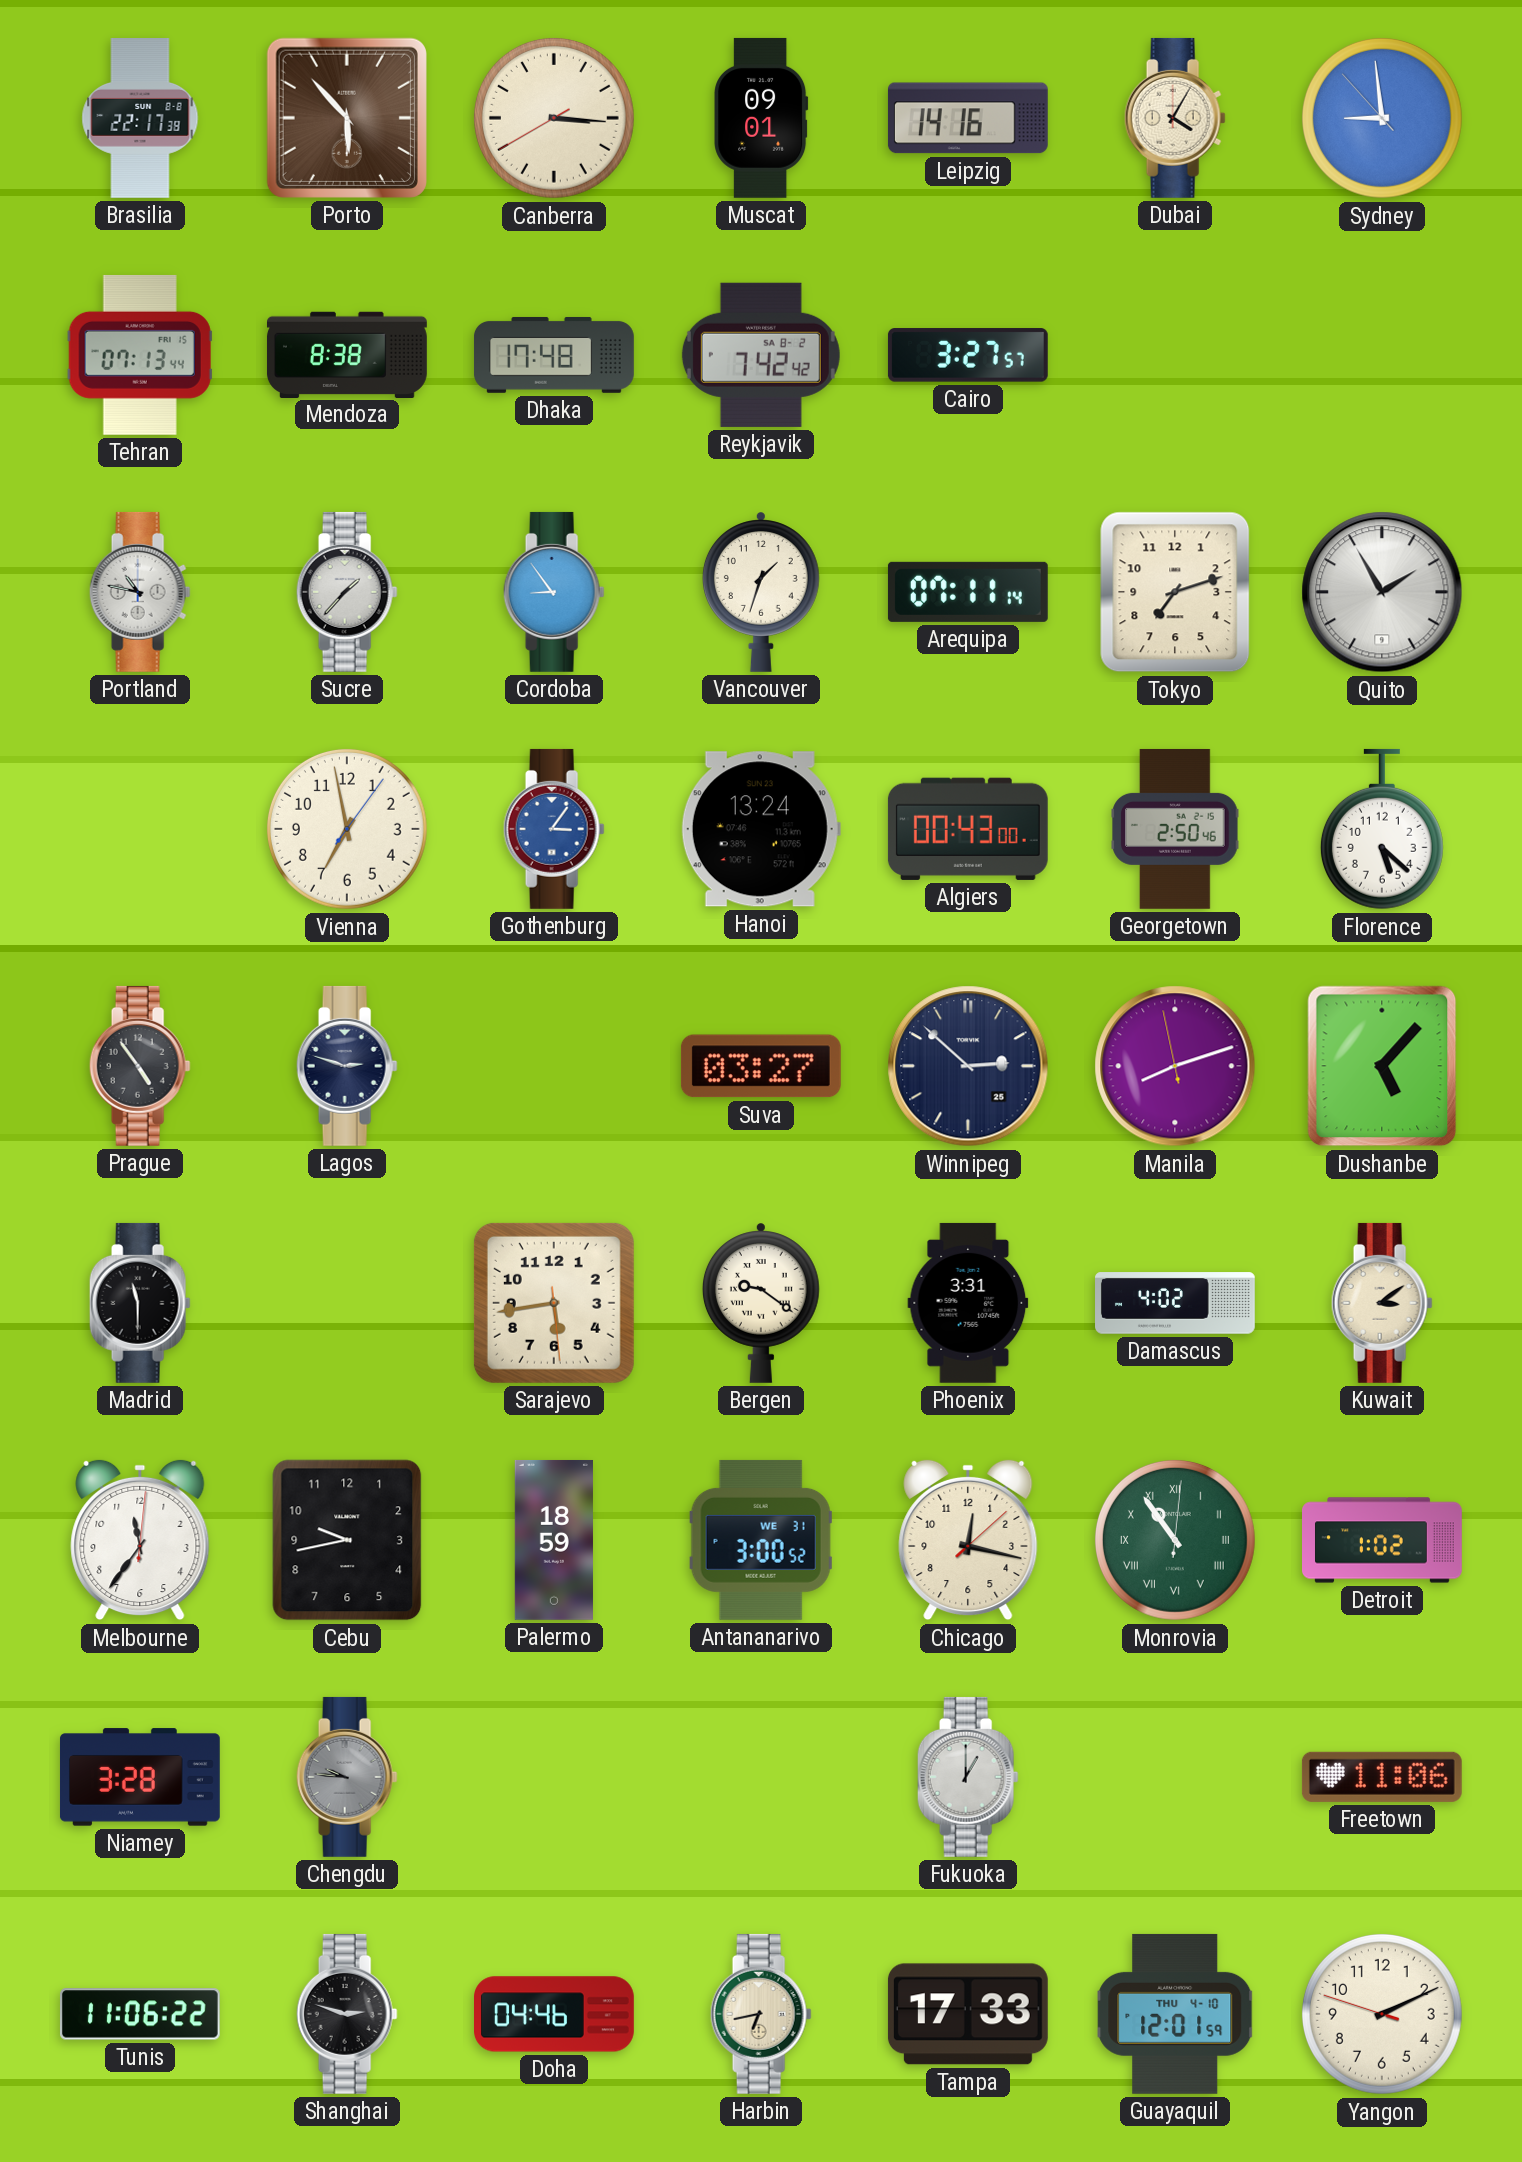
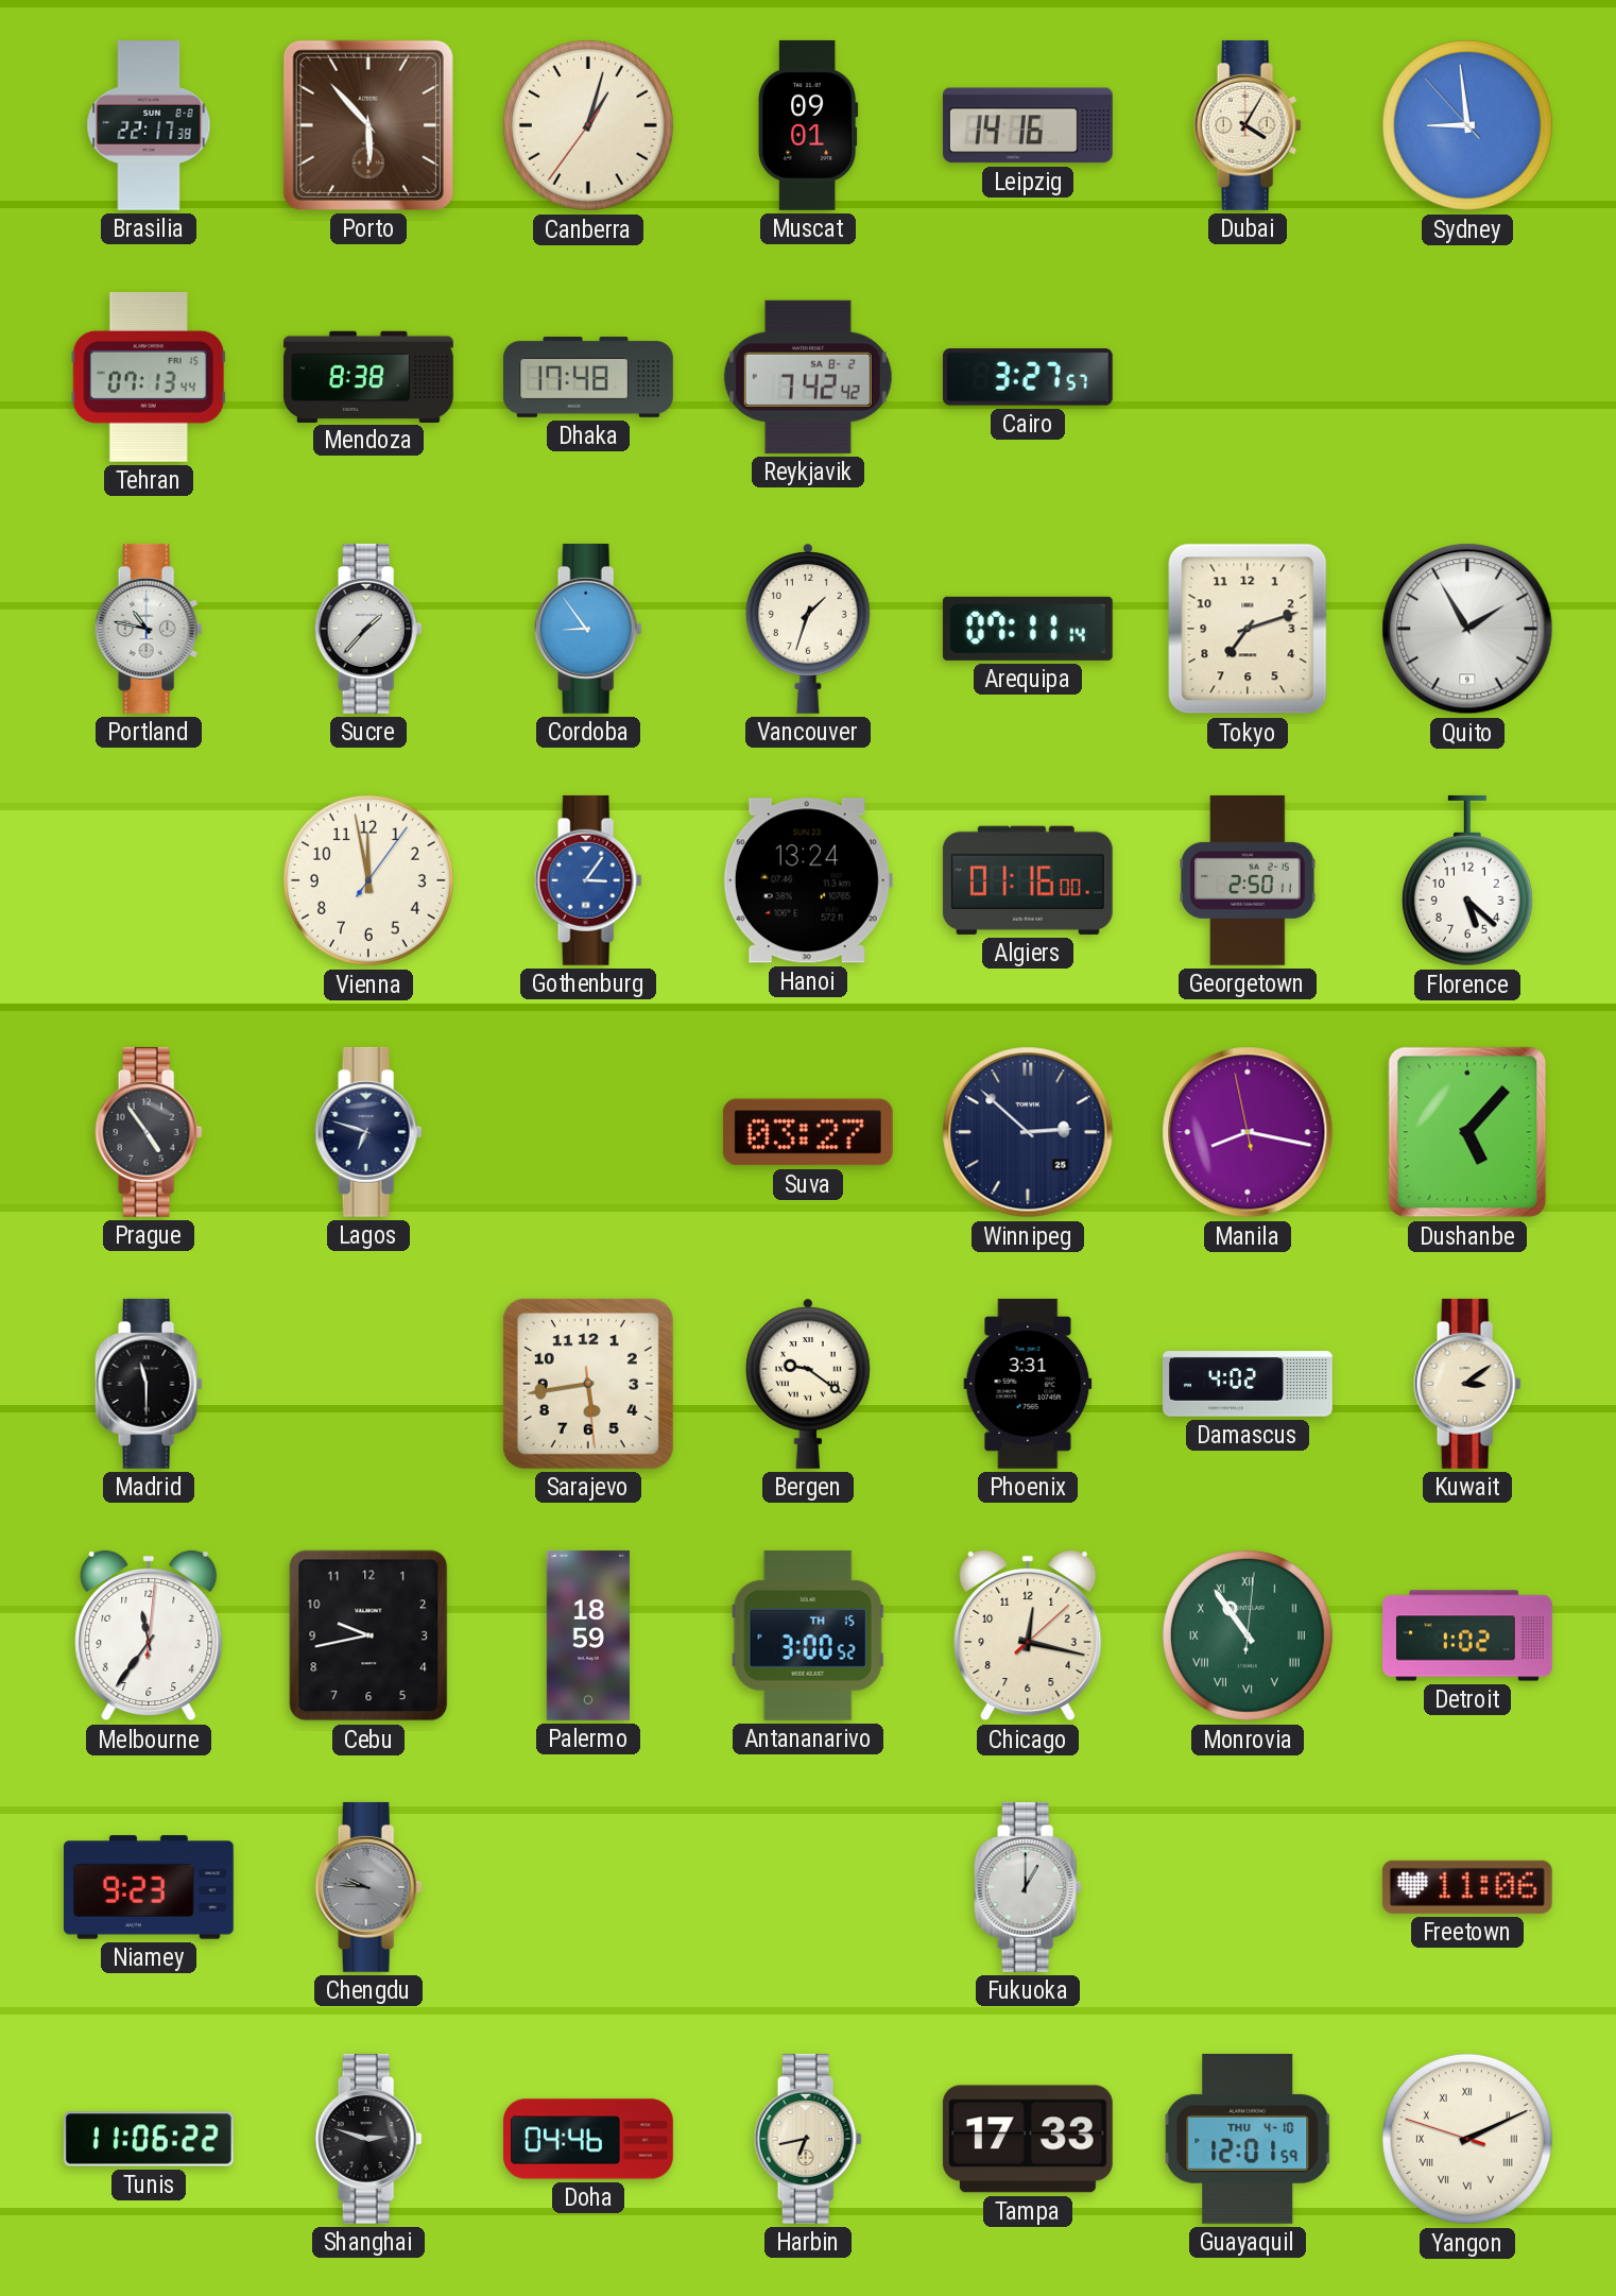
Canberra: 3:15 -> 1:02 (588, 125)
Vienna: 6:58 -> 11:58 (368, 880)
Algiers: 00:43 -> 01:16 (1028, 880)
Georgetown: 2:50:46 -> 2:50:11 (1248, 880)
Lagos: 2:48 -> 6:48 (368, 1132)
Manila: 8:11 -> 8:16 (1248, 1132)
Antananarivo date: WE 31 -> TH 15 (808, 1635)
Niamey: 3:28 -> 9:23 (149, 1887)
Yangon numerals: Arabic -> Roman (1467, 2139)
